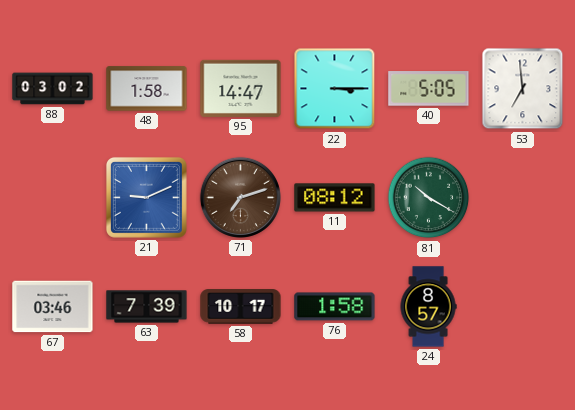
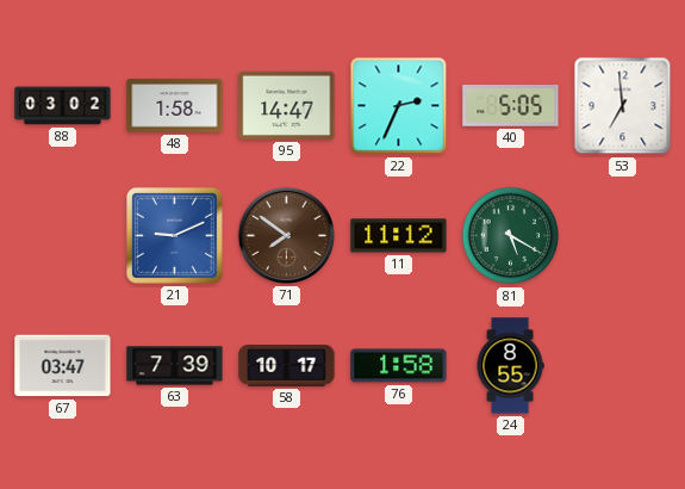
22: 3:15 -> 2:34 (399, 106)
71: 7:12 -> 7:51 (286, 235)
11: 08:12 -> 11:12 (399, 236)
81: 10:20 -> 5:20 (511, 236)
67: 03:46 -> 03:47 (63, 366)
24: 8:57 -> 8:55 (510, 366)
